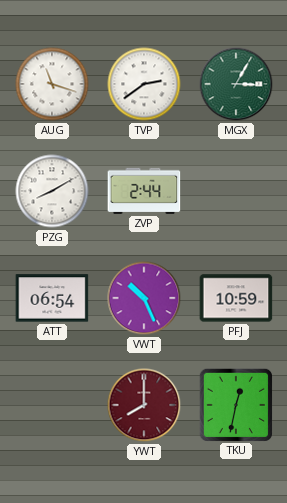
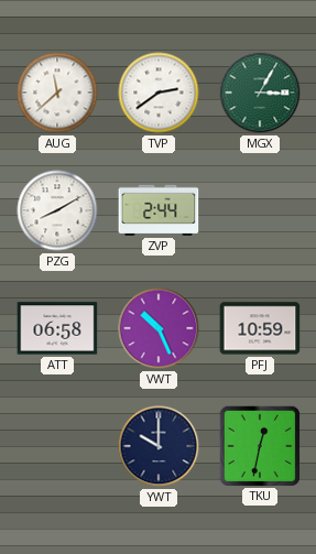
AUG: 11:18 -> 11:38 (57, 93)
ATT: 06:54 -> 06:58 (57, 328)
YWT: 8:00 -> 10:00 (159, 446)
YWT dial: burgundy -> navy (159, 446)
